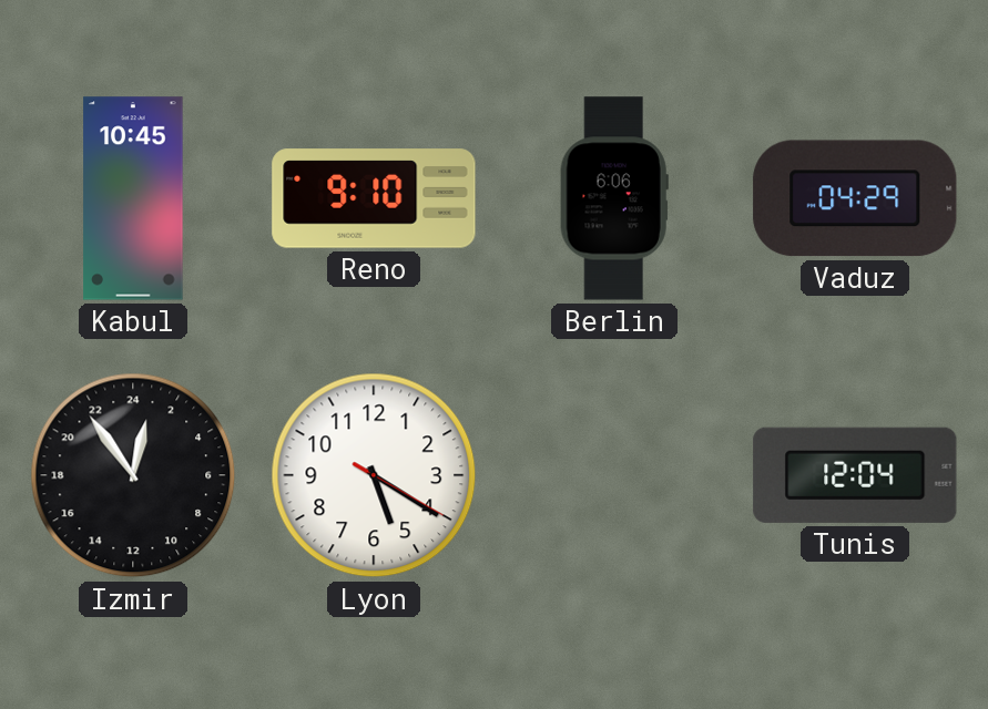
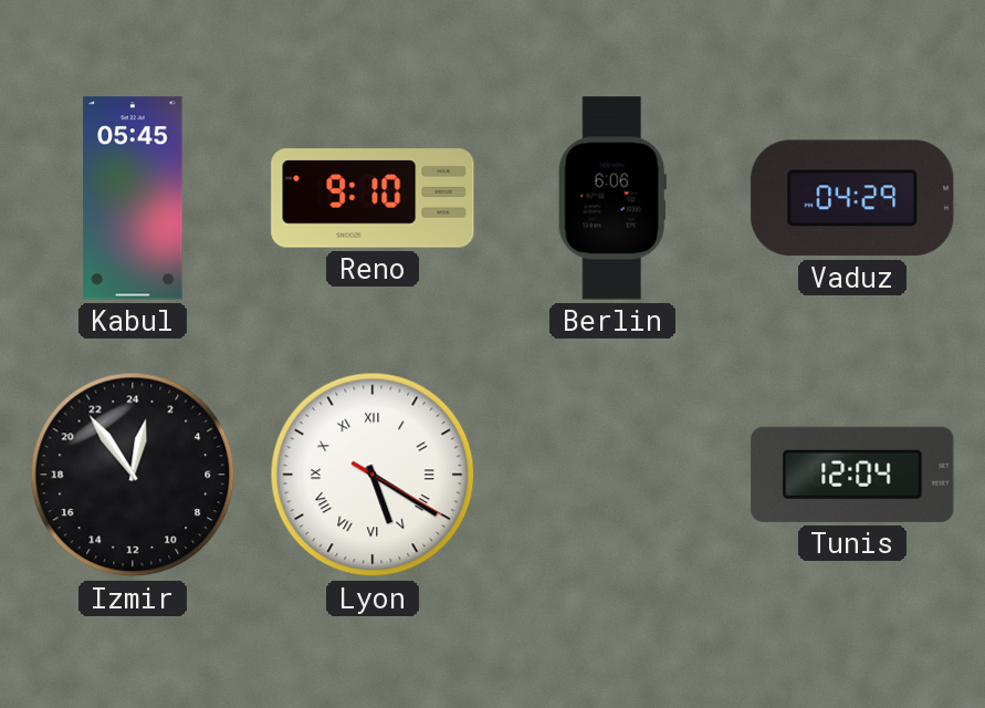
Kabul: 10:45 -> 05:45 (133, 198)
Lyon numerals: Arabic -> Roman (373, 475)
